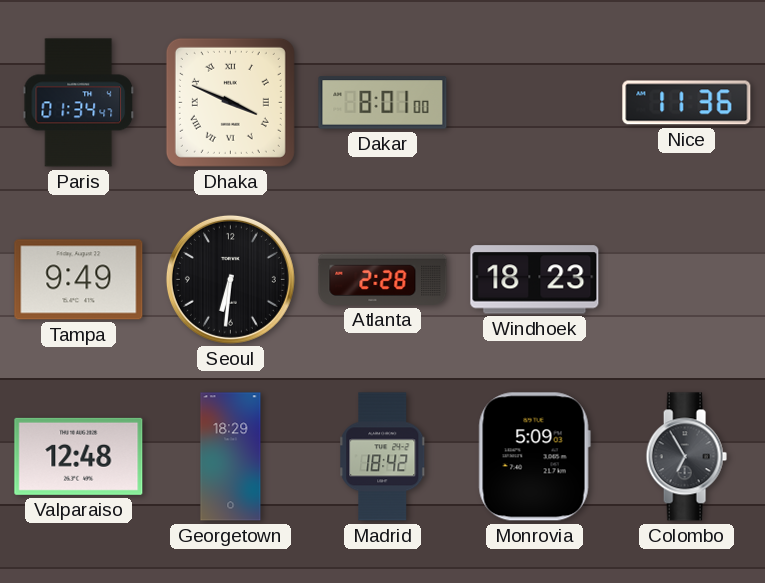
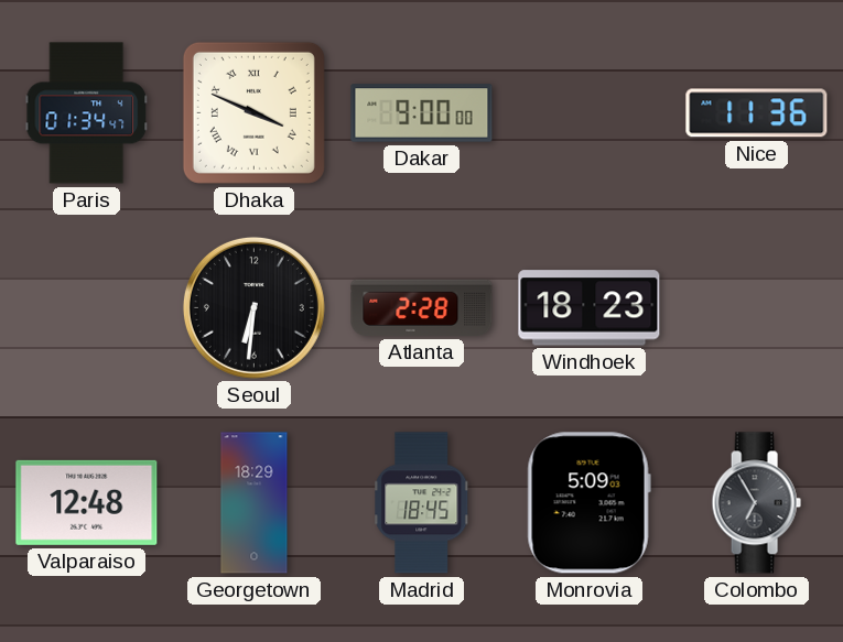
Dakar: 8:01 -> 9:00 (422, 113)
Tampa: 9:49 -> none (79, 280)
Madrid: 18:42 -> 18:45 (422, 503)
